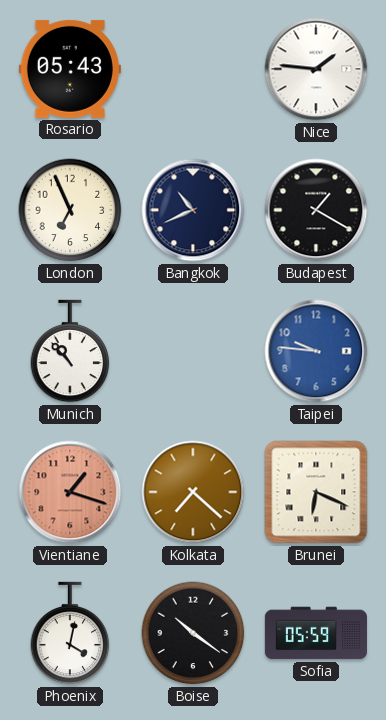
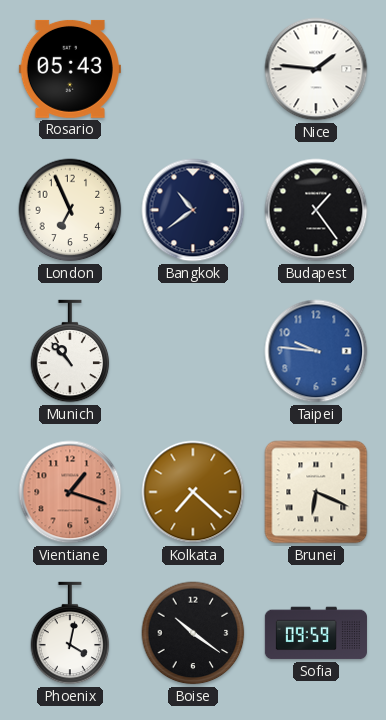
Bangkok: 10:41 -> 10:39 (193, 210)
Budapest: 1:20 -> 1:24 (316, 210)
Sofia: 05:59 -> 09:59 (316, 633)
